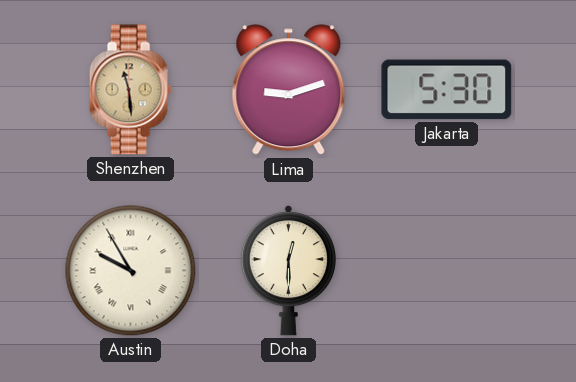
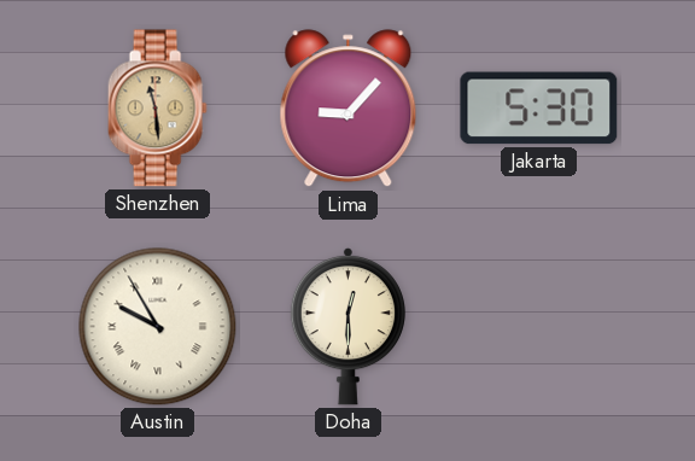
Lima: 9:12 -> 9:07 (349, 109)
